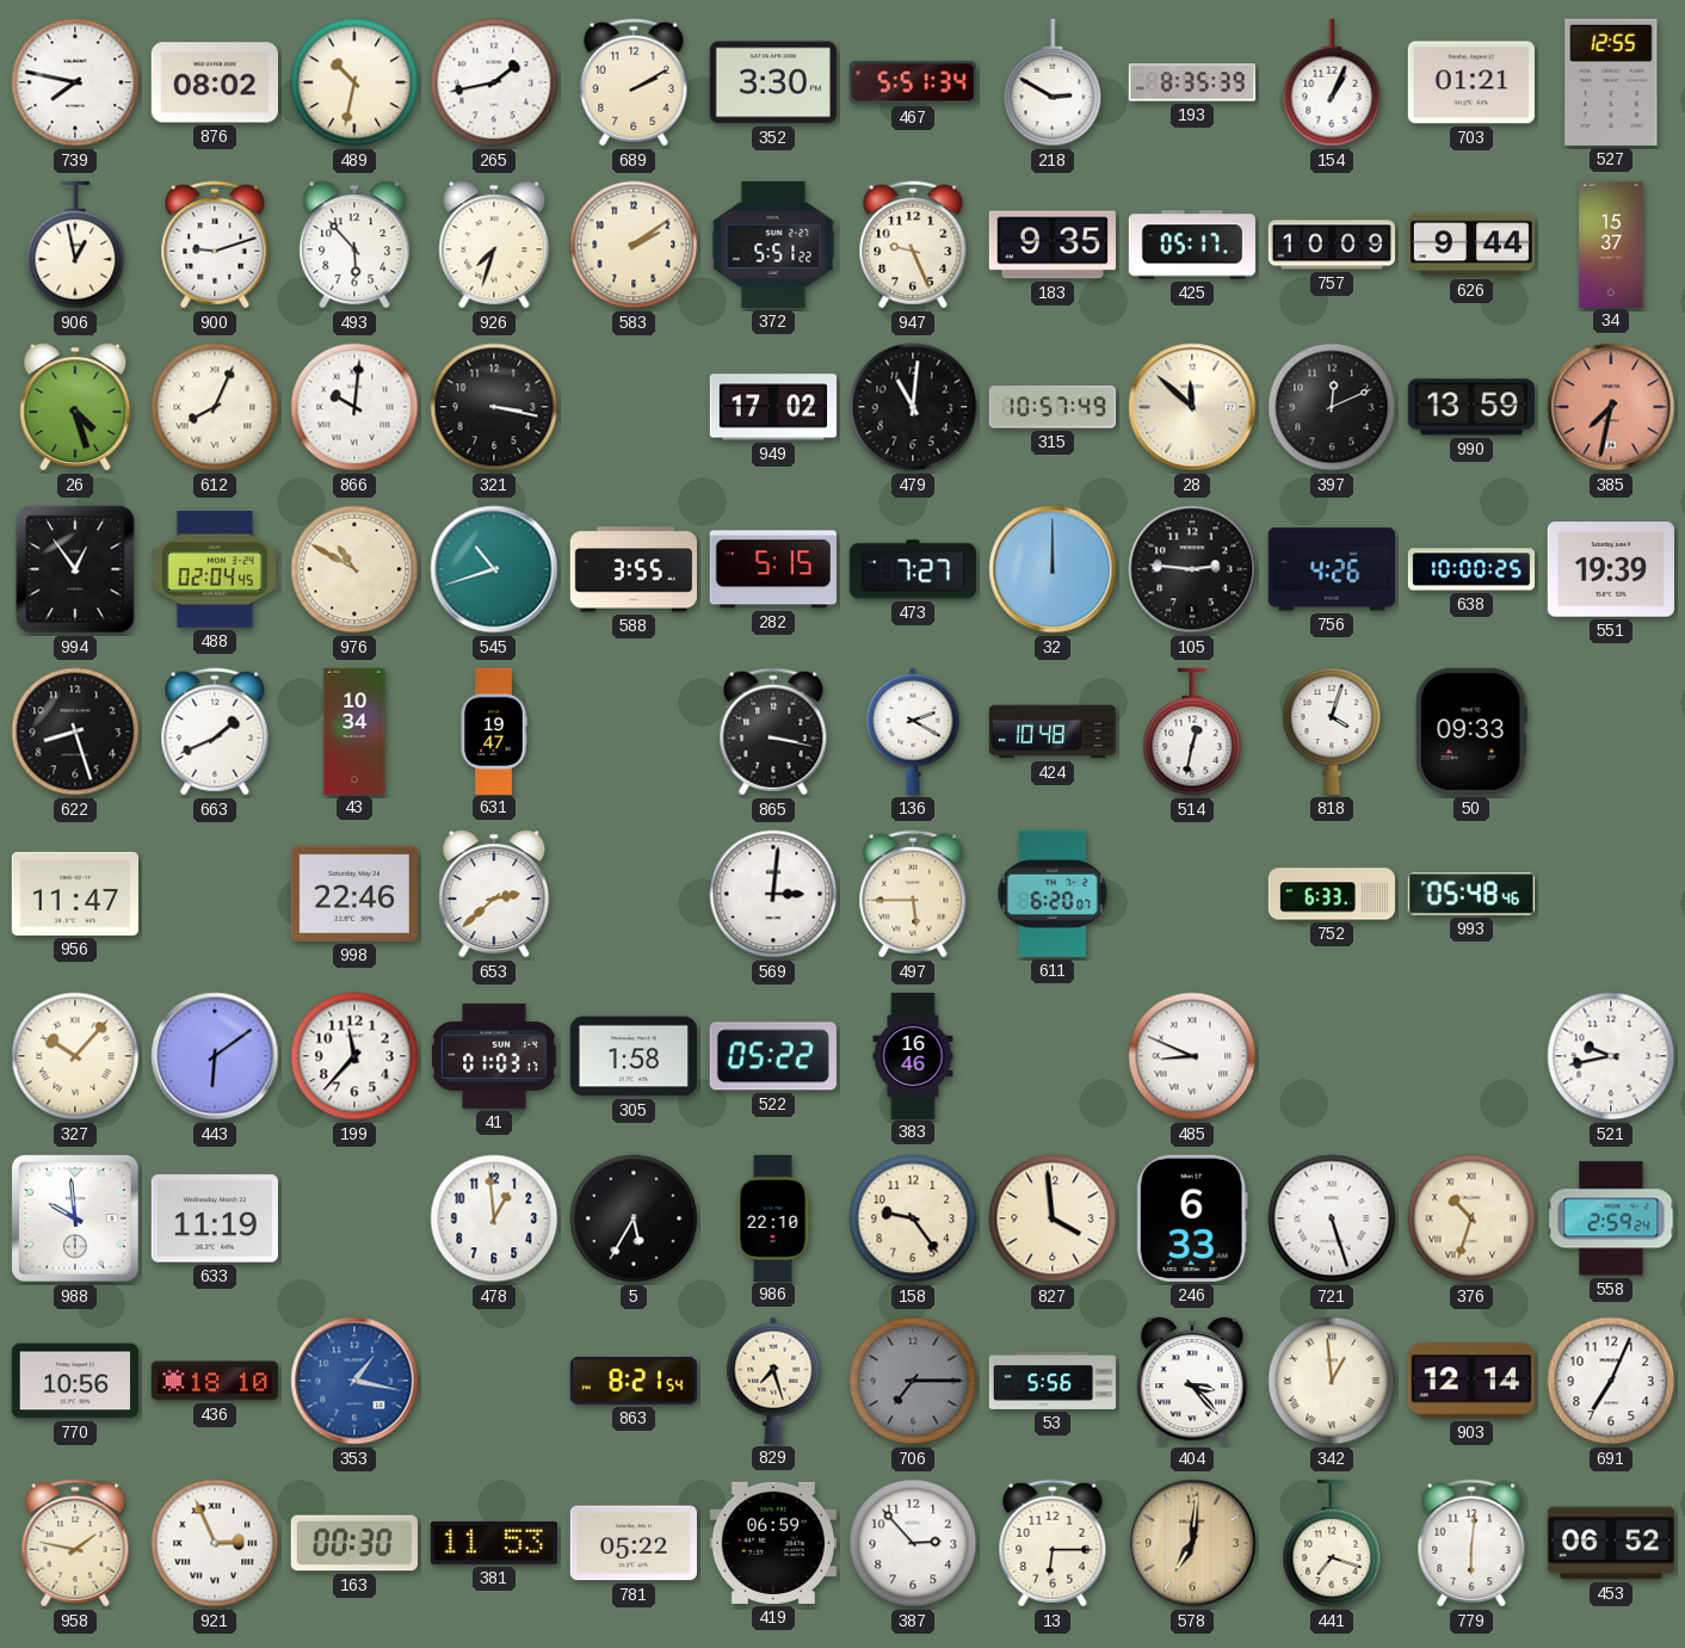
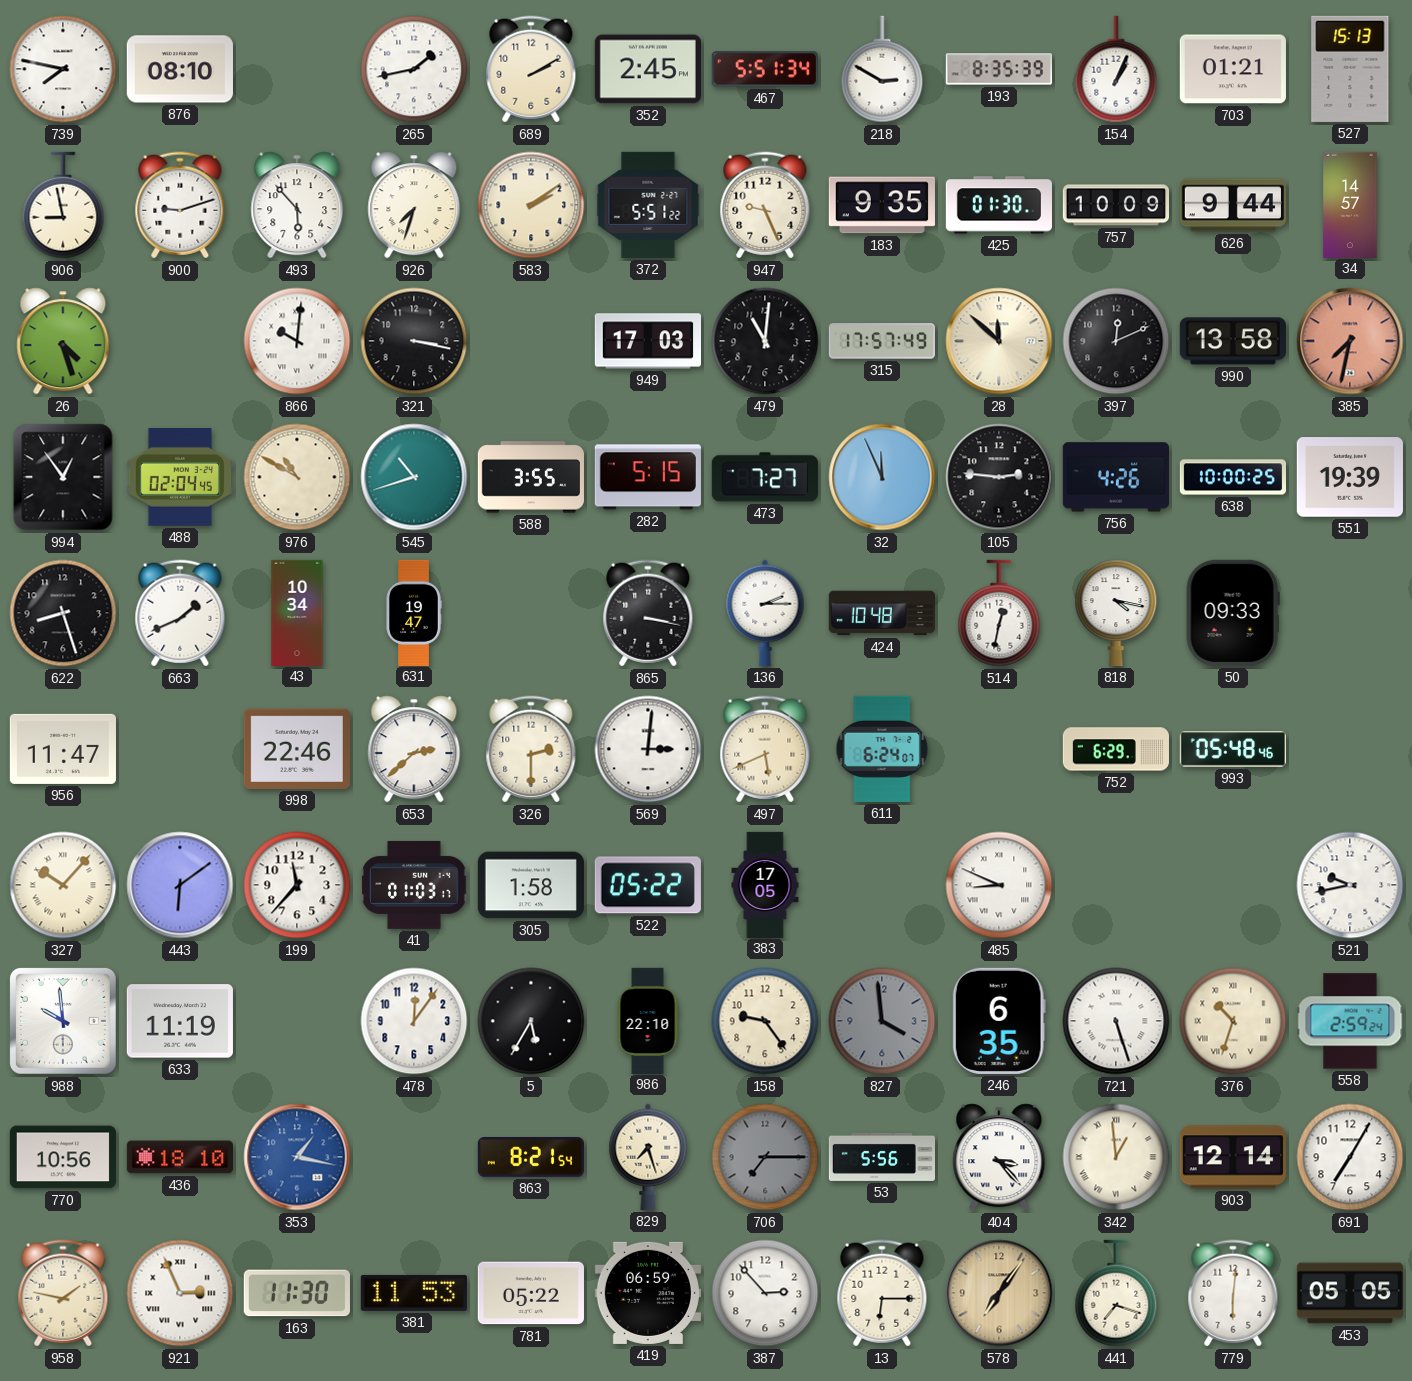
876: 08:02 -> 08:10 (180, 69)
489: 10:32 -> none (354, 82)
352: 3:30 -> 2:45 (648, 69)
527: 12:55 -> 15:13 (1350, 69)
906: 12:58 -> 8:58 (63, 205)
425: 05:17 -> 01:30 (999, 205)
34: 15:37 -> 14:57 (1350, 204)
612: 8:04 -> none (215, 407)
949: 17:02 -> 17:03 (647, 341)
315: 10:57 -> 17:57 (882, 341)
990: 13:59 -> 13:58 (1233, 341)
32: 12:00 -> 11:56 (882, 477)
136: 2:20 -> 2:15 (765, 613)
818: 4:03 -> 4:17 (1116, 613)
326: none -> 2:30 (531, 749)
497: 5:45 -> 5:41 (765, 749)
611: 6:20 -> 6:24 (882, 749)
752: 6:33 -> 6:29 (1116, 749)
383: 16:46 -> 17:05 (765, 884)
478: 12:59 -> 12:06 (414, 1021)
827 dial: cream -> grey (882, 1021)
246: 6:33 -> 6:35 (999, 1021)
691: 7:04 -> 7:05 (1350, 1157)
163: 00:30 -> 11:30 (297, 1293)
578: 7:01 -> 7:06 (999, 1293)
453: 06:52 -> 05:05 (1350, 1293)
